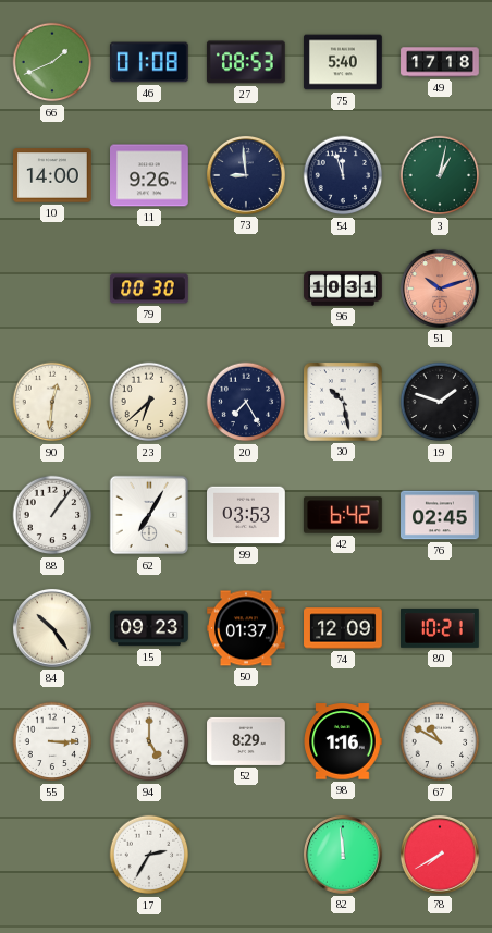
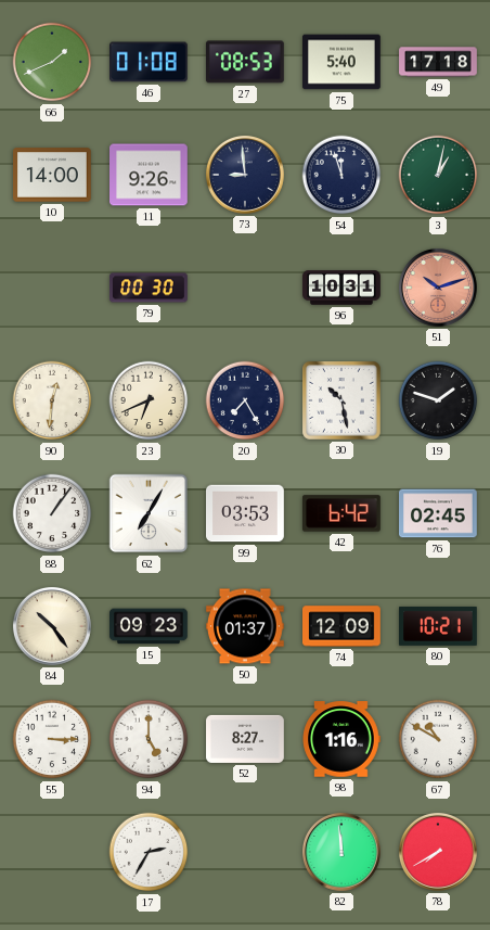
23: 6:38 -> 6:41 (149, 400)
52: 8:29 -> 8:27 (245, 739)
